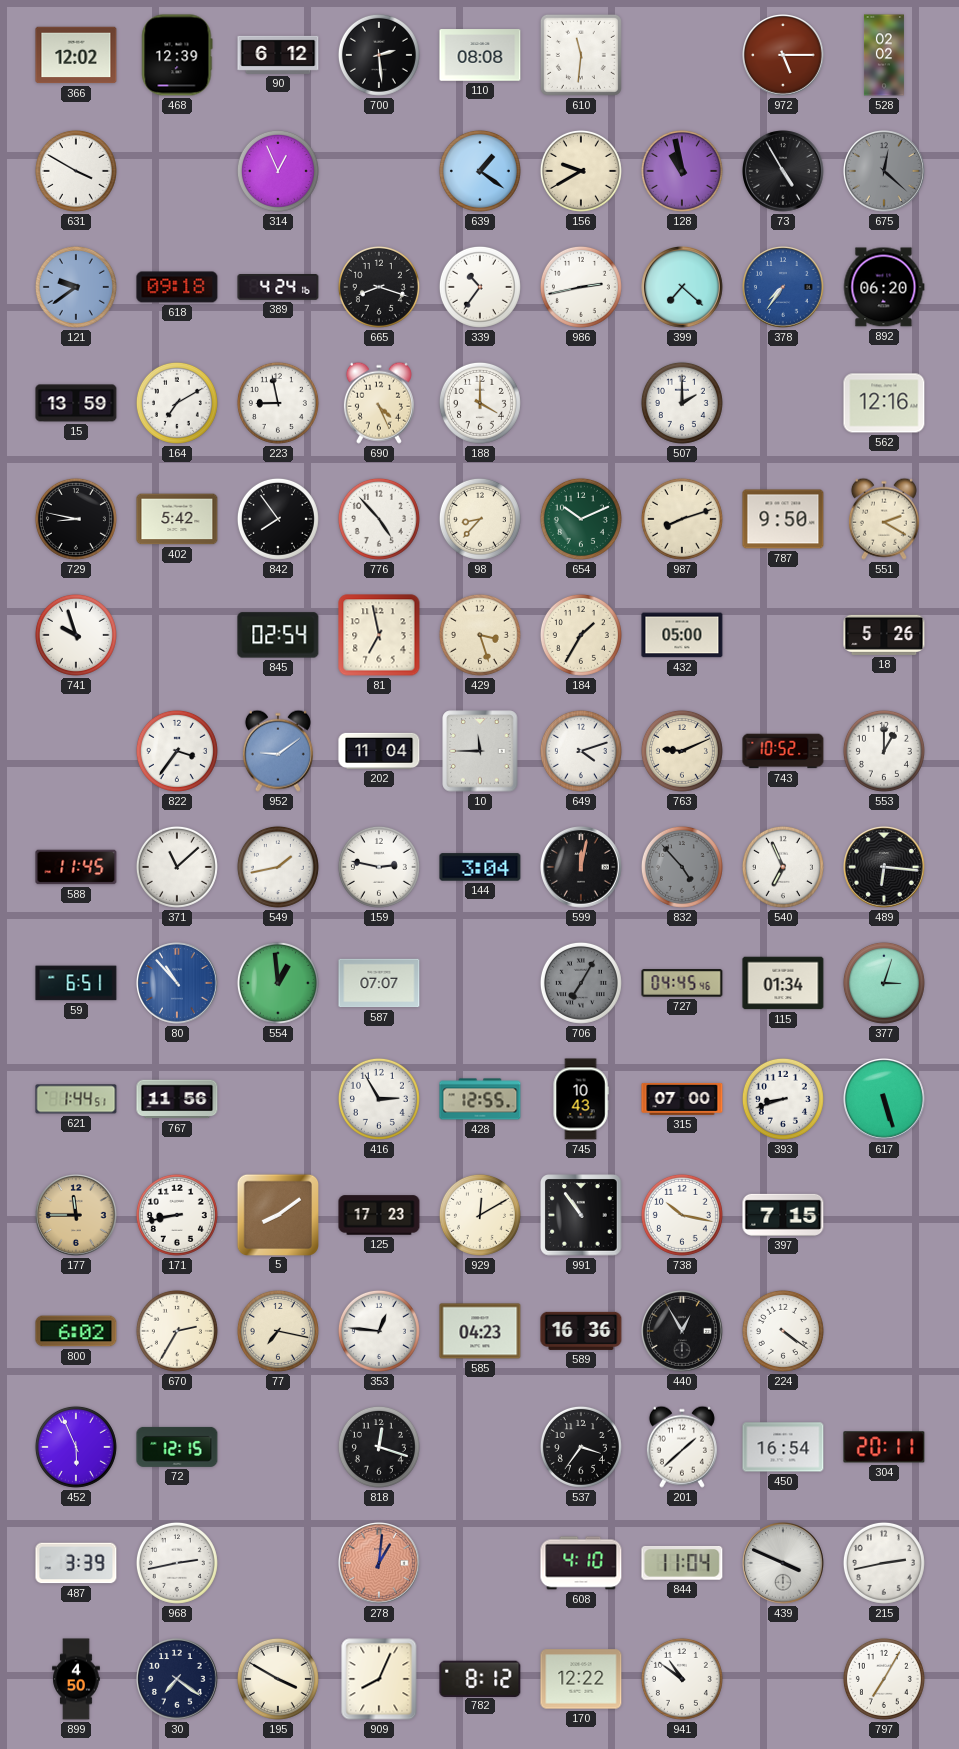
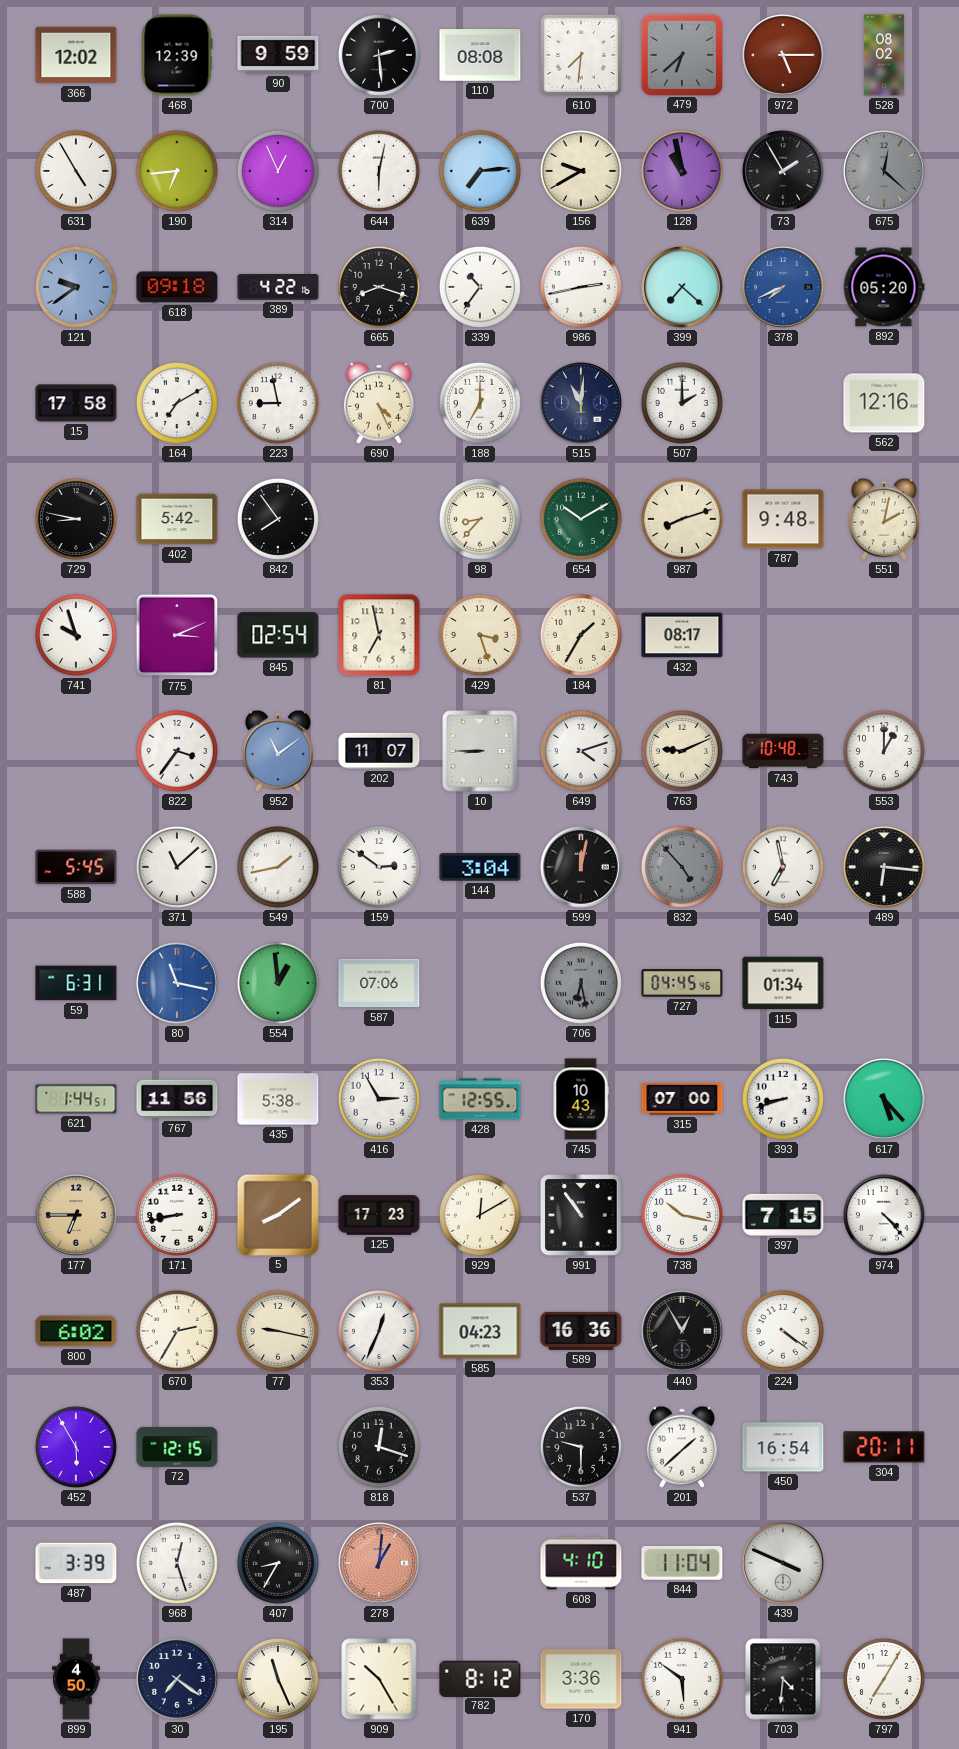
90: 6:12 -> 9:59 (278, 55)
610: 11:31 -> 7:31 (581, 55)
479: none -> 6:38 (681, 54)
528: 02:02 -> 08:02 (884, 55)
631: 3:50 -> 4:55 (76, 171)
190: none -> 6:44 (177, 171)
644: none -> 6:02 (379, 171)
639: 1:21 -> 7:14 (480, 171)
73: 4:55 -> 1:55 (784, 172)
389: 4:24 -> 4:22 (278, 287)
378: 7:36 -> 7:41 (784, 288)
892: 06:20 -> 05:20 (884, 287)
15: 13:59 -> 17:58 (76, 403)
188: 4:00 -> 7:00 (480, 403)
515: none -> 11:01 (582, 404)
776: 4:53 -> none (379, 519)
654: 10:11 -> 10:10 (581, 519)
787: 9:50 -> 9:48 (783, 519)
551: 2:20 -> 2:02 (884, 519)
775: none -> 3:11 (177, 635)
432: 05:00 -> 08:17 (682, 635)
18: 5:26 -> none (884, 635)
952: 9:09 -> 11:09 (278, 751)
202: 11:04 -> 11:07 (379, 751)
10: 11:45 -> 8:45 (480, 751)
743: 10:52 -> 10:48 (783, 751)
588: 11:45 -> 5:45 (76, 867)
159: 2:47 -> 2:51 (379, 867)
540: 6:56 -> 6:58 (783, 867)
59: 6:51 -> 6:31 (76, 983)
80: 10:53 -> 11:17 (178, 984)
587: 07:07 -> 07:06 (379, 983)
706: 7:05 -> 6:28 (581, 983)
377: 3:03 -> none (884, 983)
435: none -> 5:38 (278, 1099)
617: 5:27 -> 5:23 (885, 1100)
177: 11:45 -> 6:45 (77, 1216)
974: none -> 4:23 (885, 1216)
77: 7:17 -> 9:17 (278, 1331)
353: 12:46 -> 12:34 (379, 1331)
452: 5:56 -> 5:55 (76, 1447)
537: 3:36 -> 9:30 (581, 1447)
968: 2:43 -> 12:27 (177, 1563)
407: none -> 8:35 (278, 1563)
215: 2:43 -> none (884, 1563)
195: 3:50 -> 11:26 (278, 1679)
909: 8:04 -> 10:25 (379, 1679)
170: 12:22 -> 3:36 (581, 1679)
941: 10:51 -> 5:51 (682, 1679)
703: none -> 4:31 (783, 1679)
